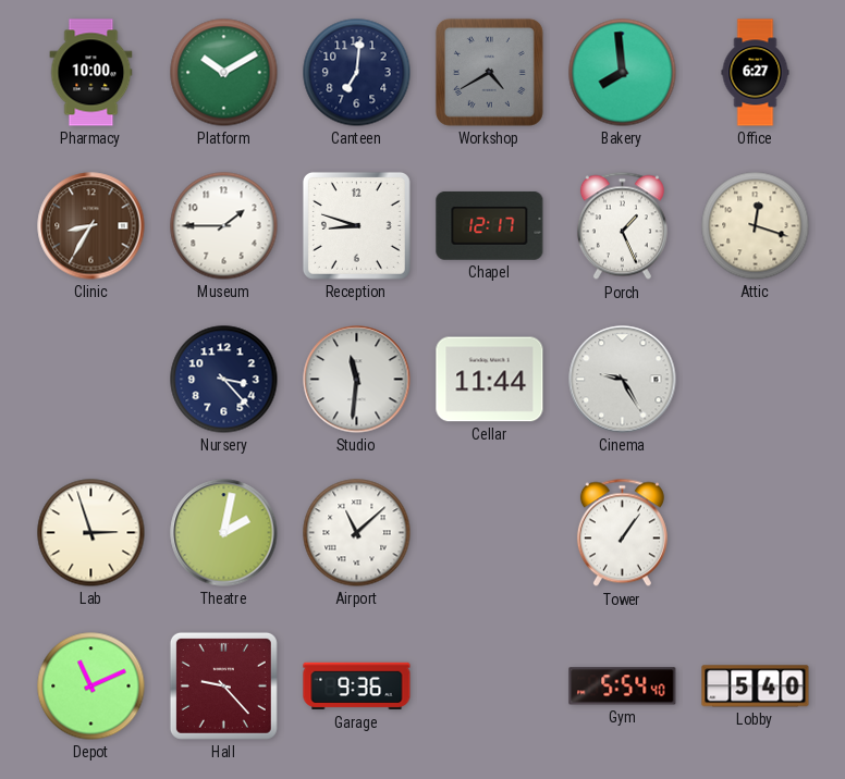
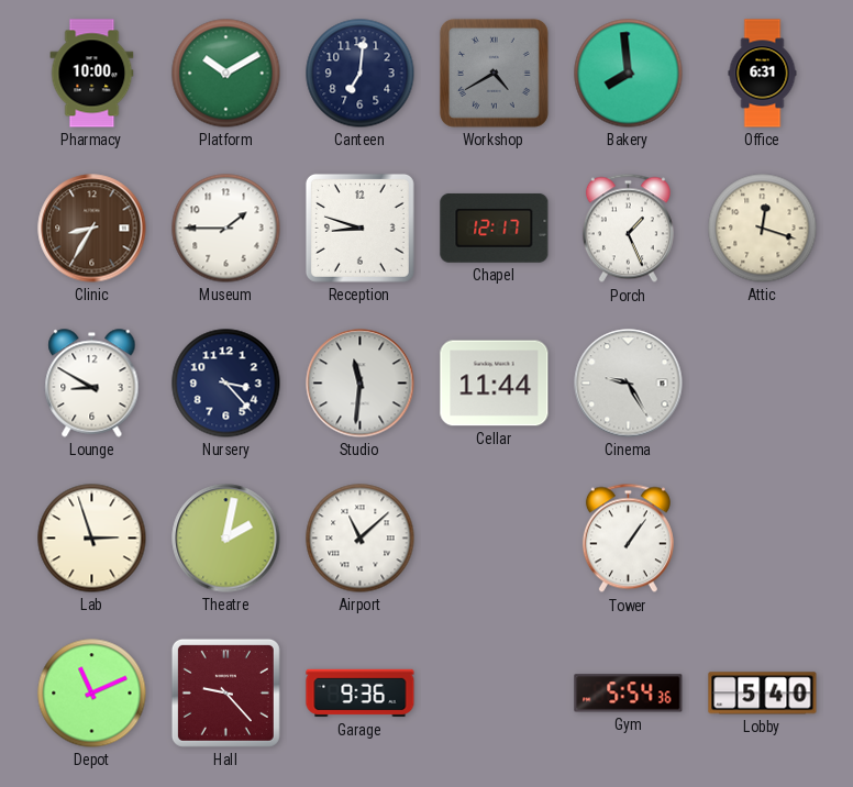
Office: 6:27 -> 6:31 (763, 74)
Lounge: none -> 8:50 (92, 384)
Gym: 5:54:40 -> 5:54:36 (629, 694)
